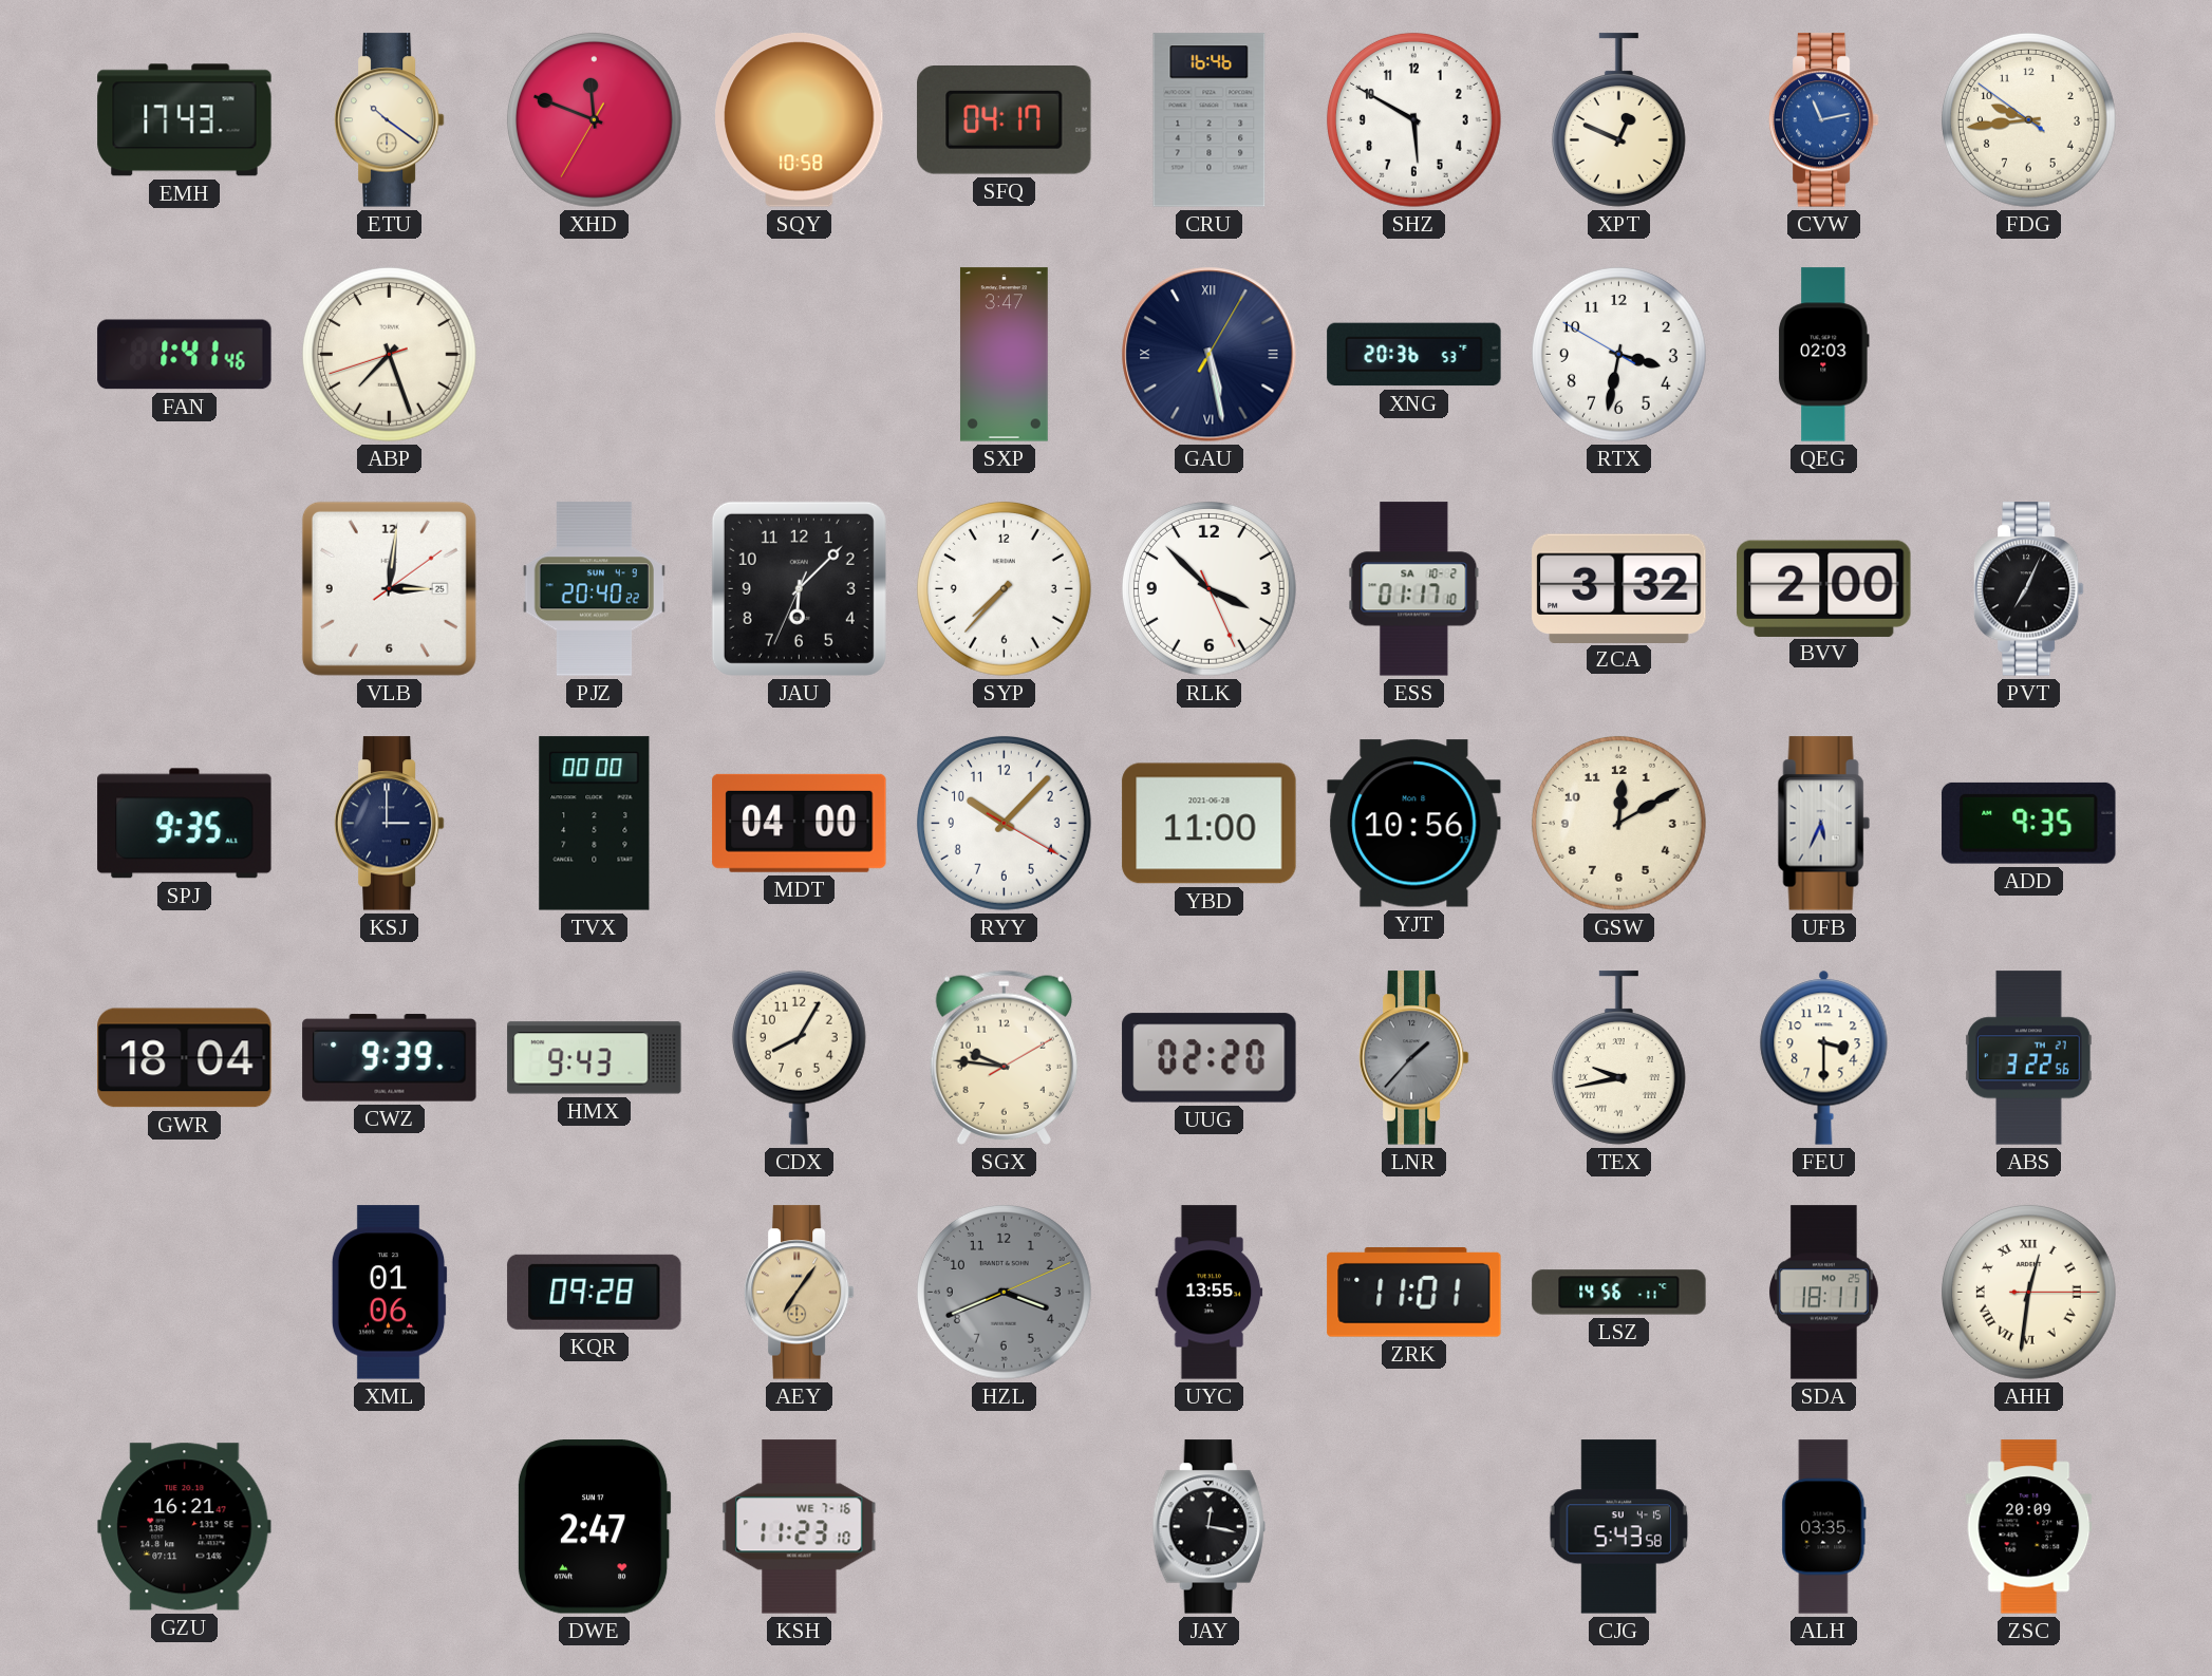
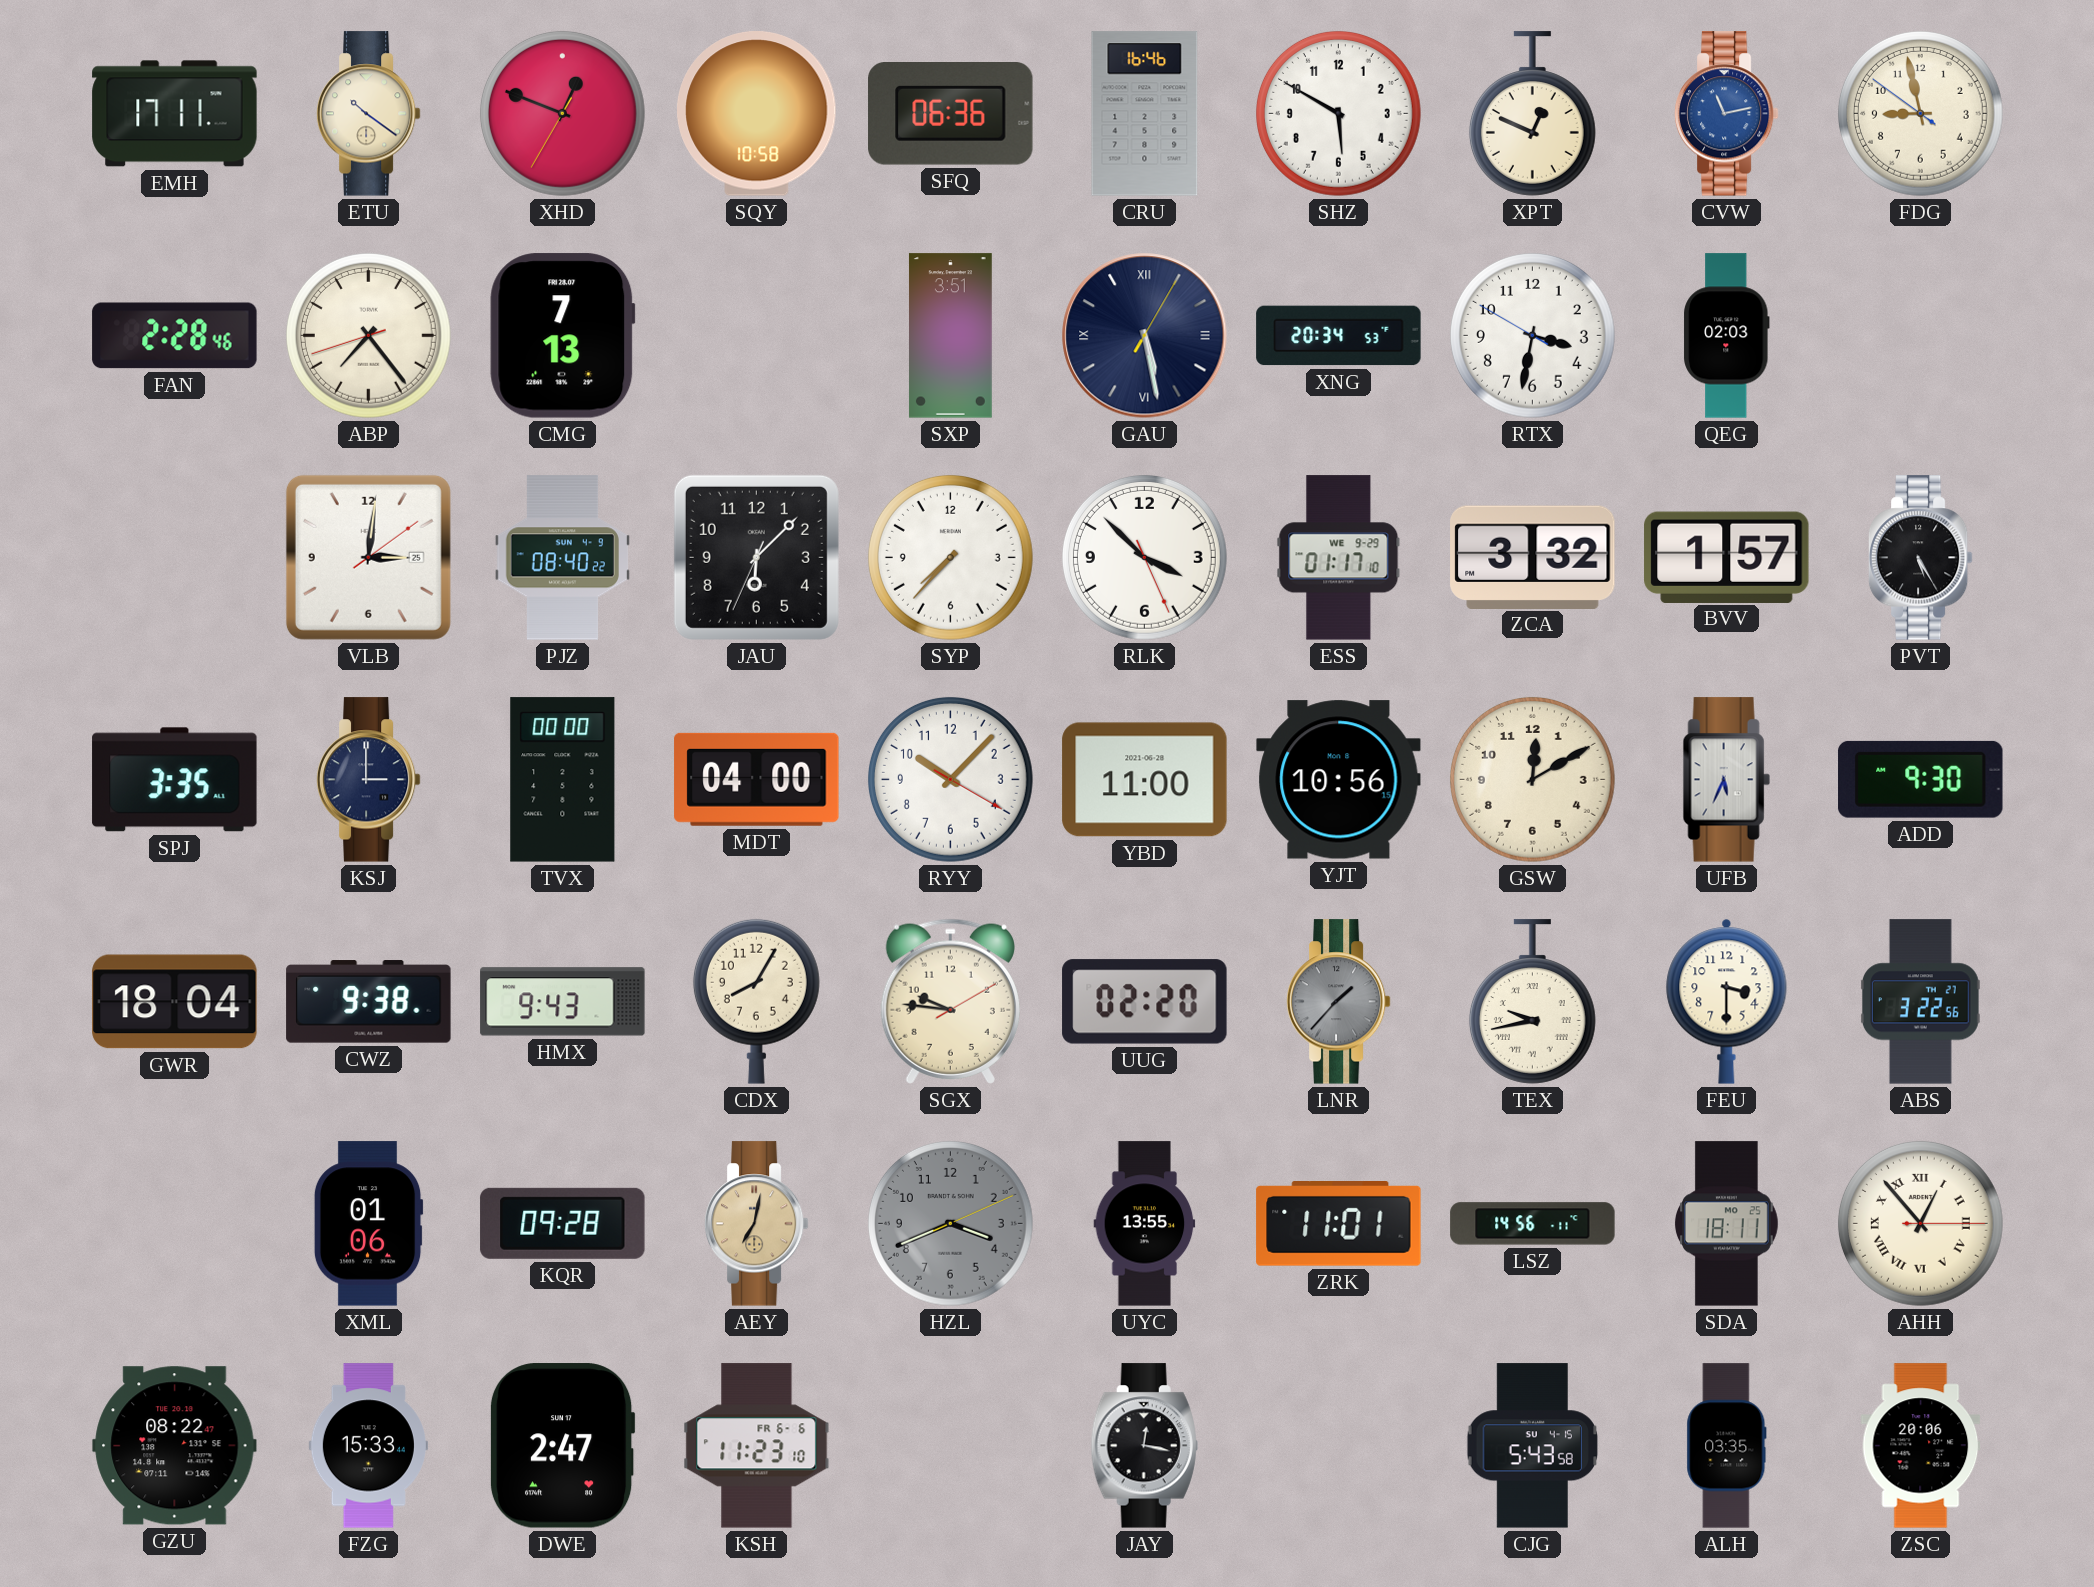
EMH: 17:43 -> 17:11 (175, 114)
XHD: 11:48 -> 12:48 (562, 113)
SFQ: 04:17 -> 06:36 (951, 114)
FDG: 9:43 -> 8:57 (1920, 113)
FAN: 1:41 -> 2:28 (175, 336)
ABP: 7:26 -> 7:23 (368, 335)
CMG: none -> 7:13 (563, 336)
SXP: 3:47 -> 3:51 (950, 336)
XNG: 20:36 -> 20:34 (1339, 336)
PJZ: 20:40 -> 08:40 (562, 558)
ESS date: SA 10-2 -> WE 9-29 (1339, 558)
BVV: 2:00 -> 1:57 (1727, 557)
PVT: 7:04 -> 5:25 (1920, 558)
SPJ: 9:35 -> 3:35 (175, 780)
ADD: 9:35 -> 9:30 (1921, 779)
CWZ: 9:39 -> 9:38 (369, 1002)
AEY: 7:06 -> 7:02 (756, 1224)
AHH: 12:31 -> 12:53 (1920, 1223)
GZU: 16:21 -> 08:22 (175, 1446)
FZG: none -> 15:33 (368, 1446)
KSH date: WE 7-16 -> FR 6-6 (757, 1446)
ZSC: 20:09 -> 20:06 (1921, 1446)
